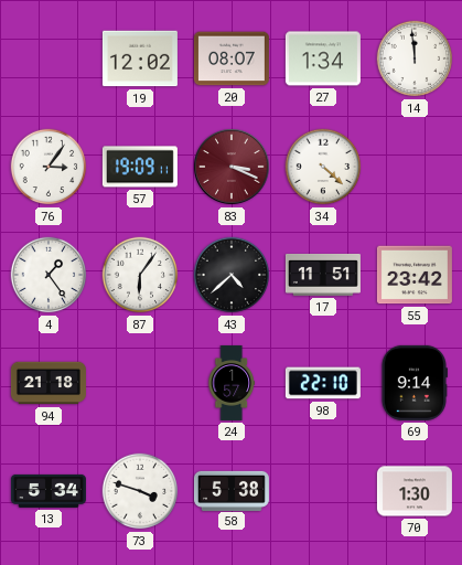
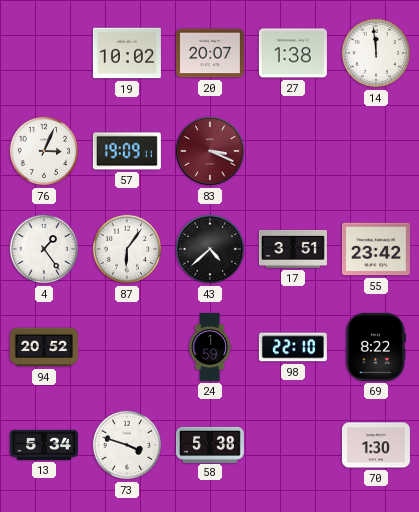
19: 12:02 -> 10:02 (127, 53)
20: 08:07 -> 20:07 (210, 53)
27: 1:34 -> 1:38 (293, 53)
76: 3:06 -> 3:04 (44, 151)
34: 4:22 -> none (323, 167)
17: 11:51 -> 3:51 (293, 249)
94: 21:18 -> 20:52 (44, 347)
24: 1:57 -> 1:59 (209, 347)
69: 9:14 -> 8:22 (375, 347)
